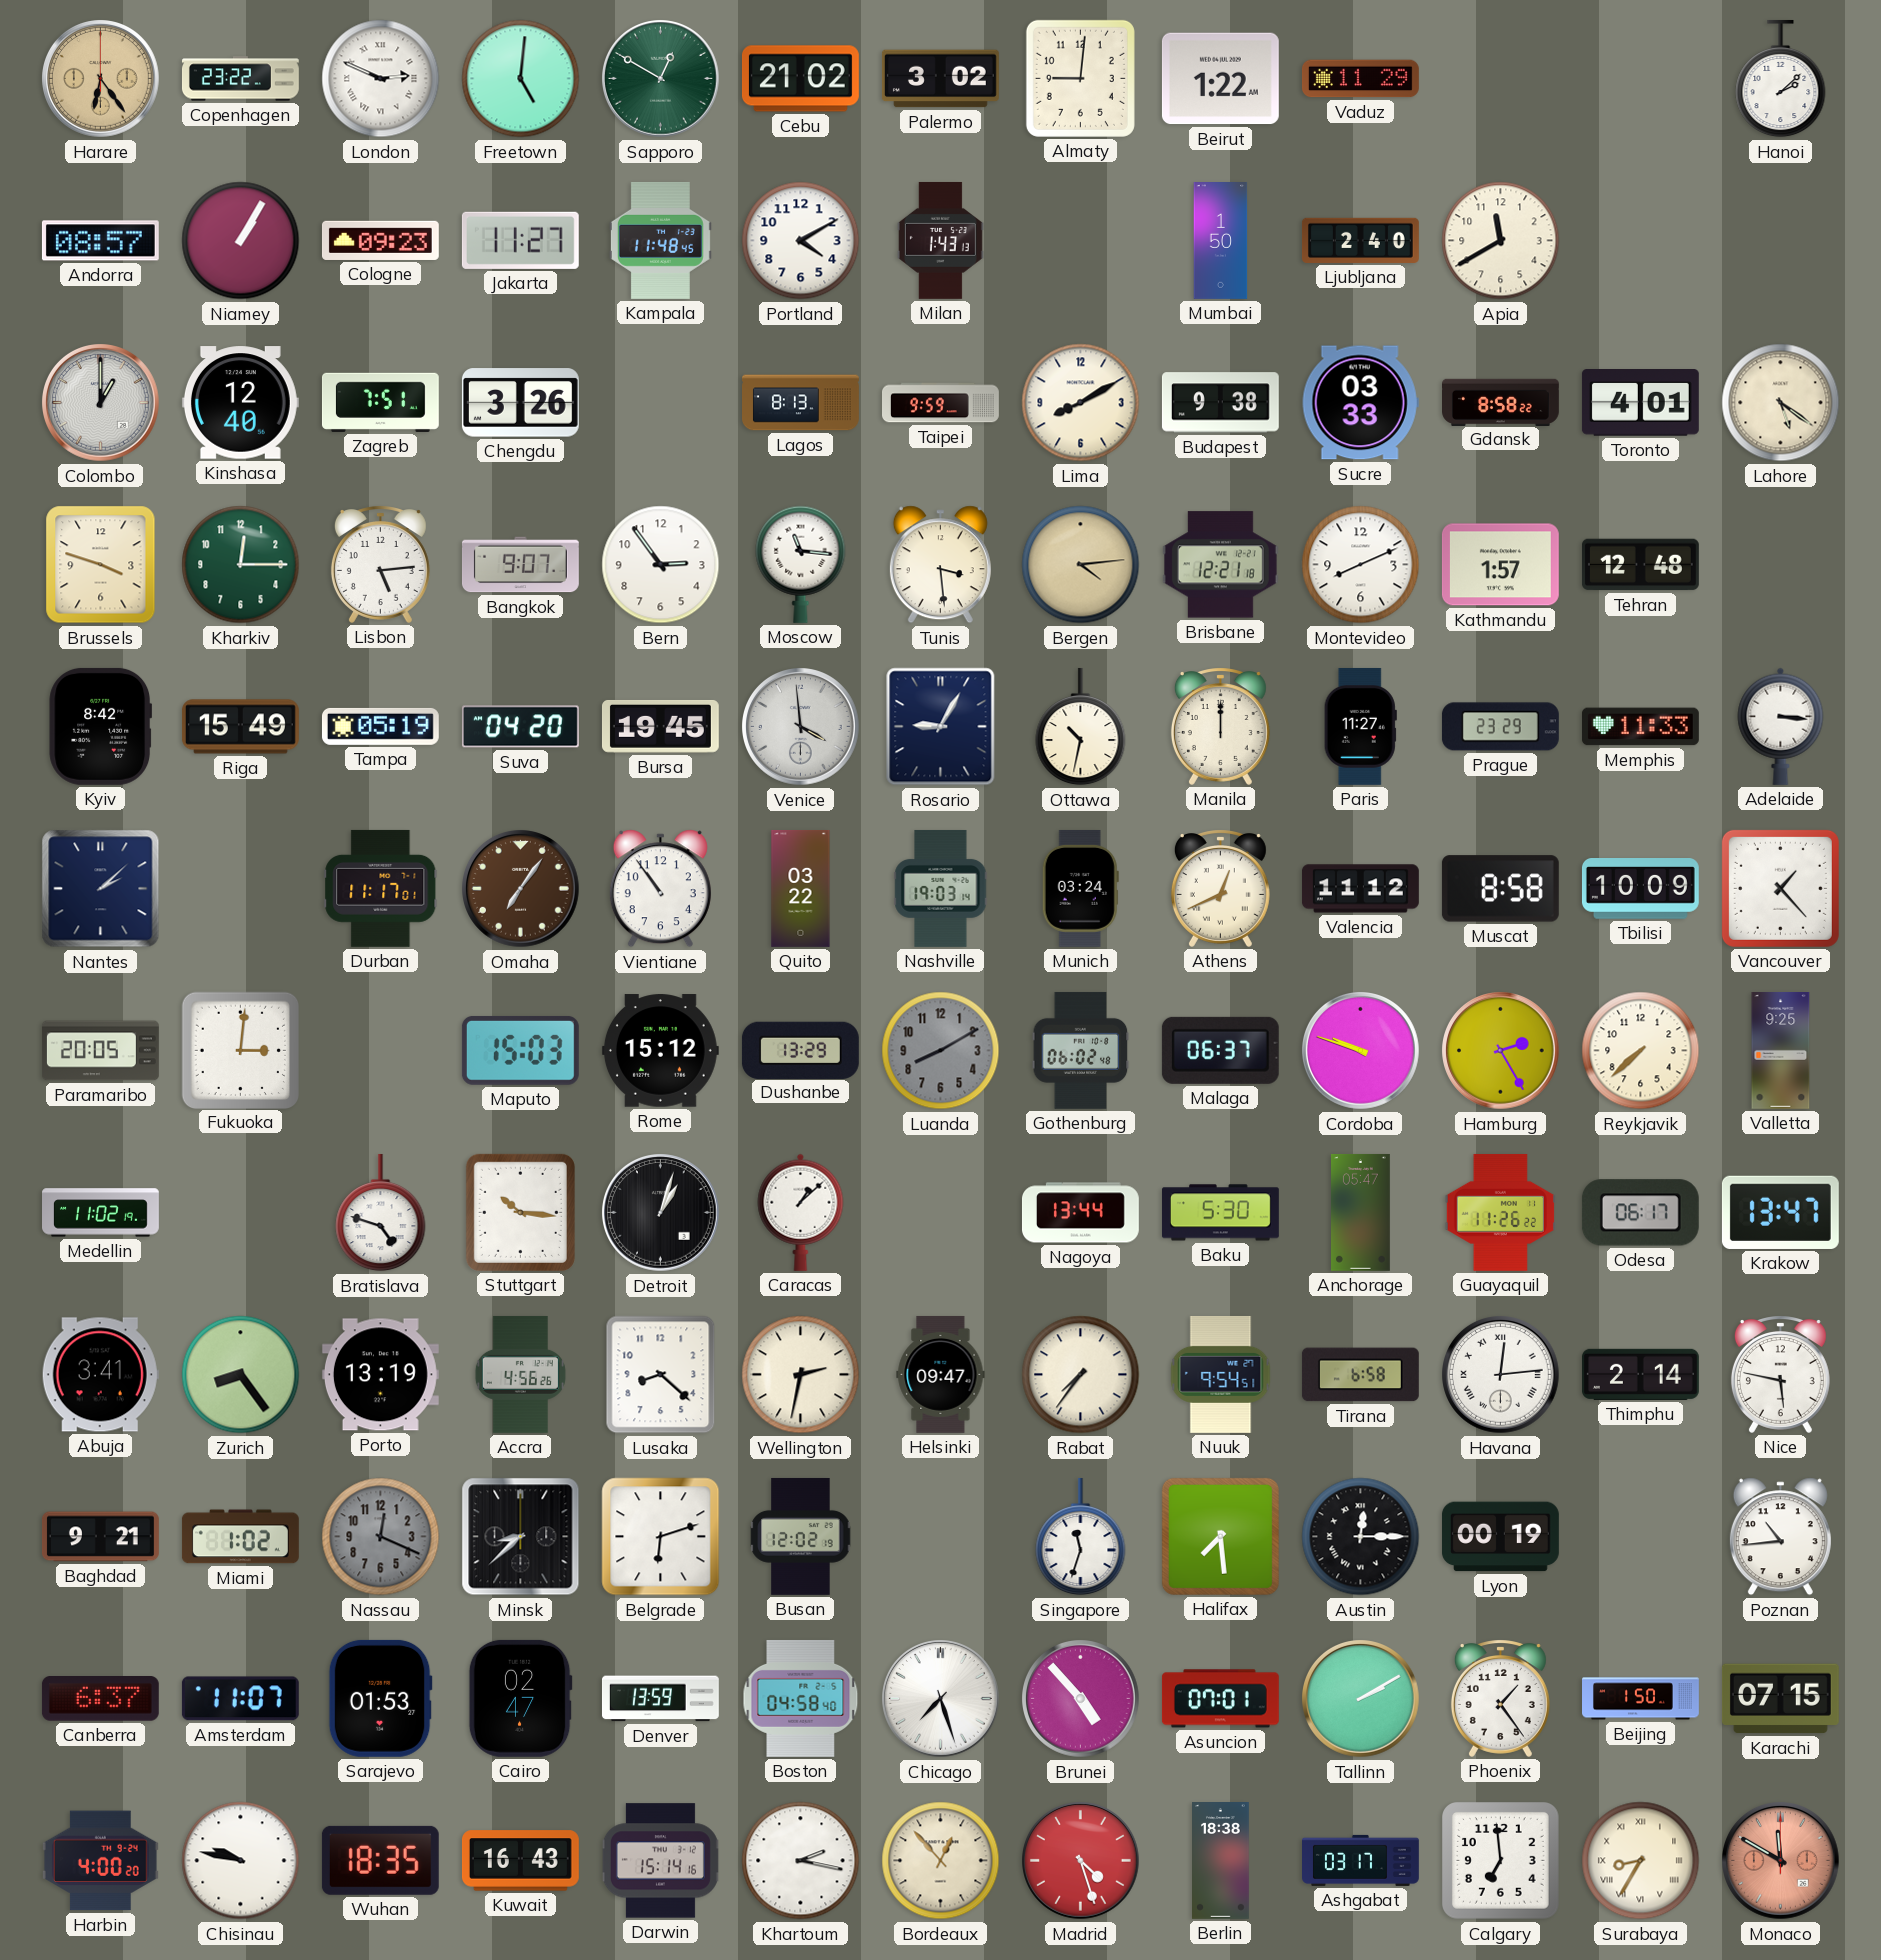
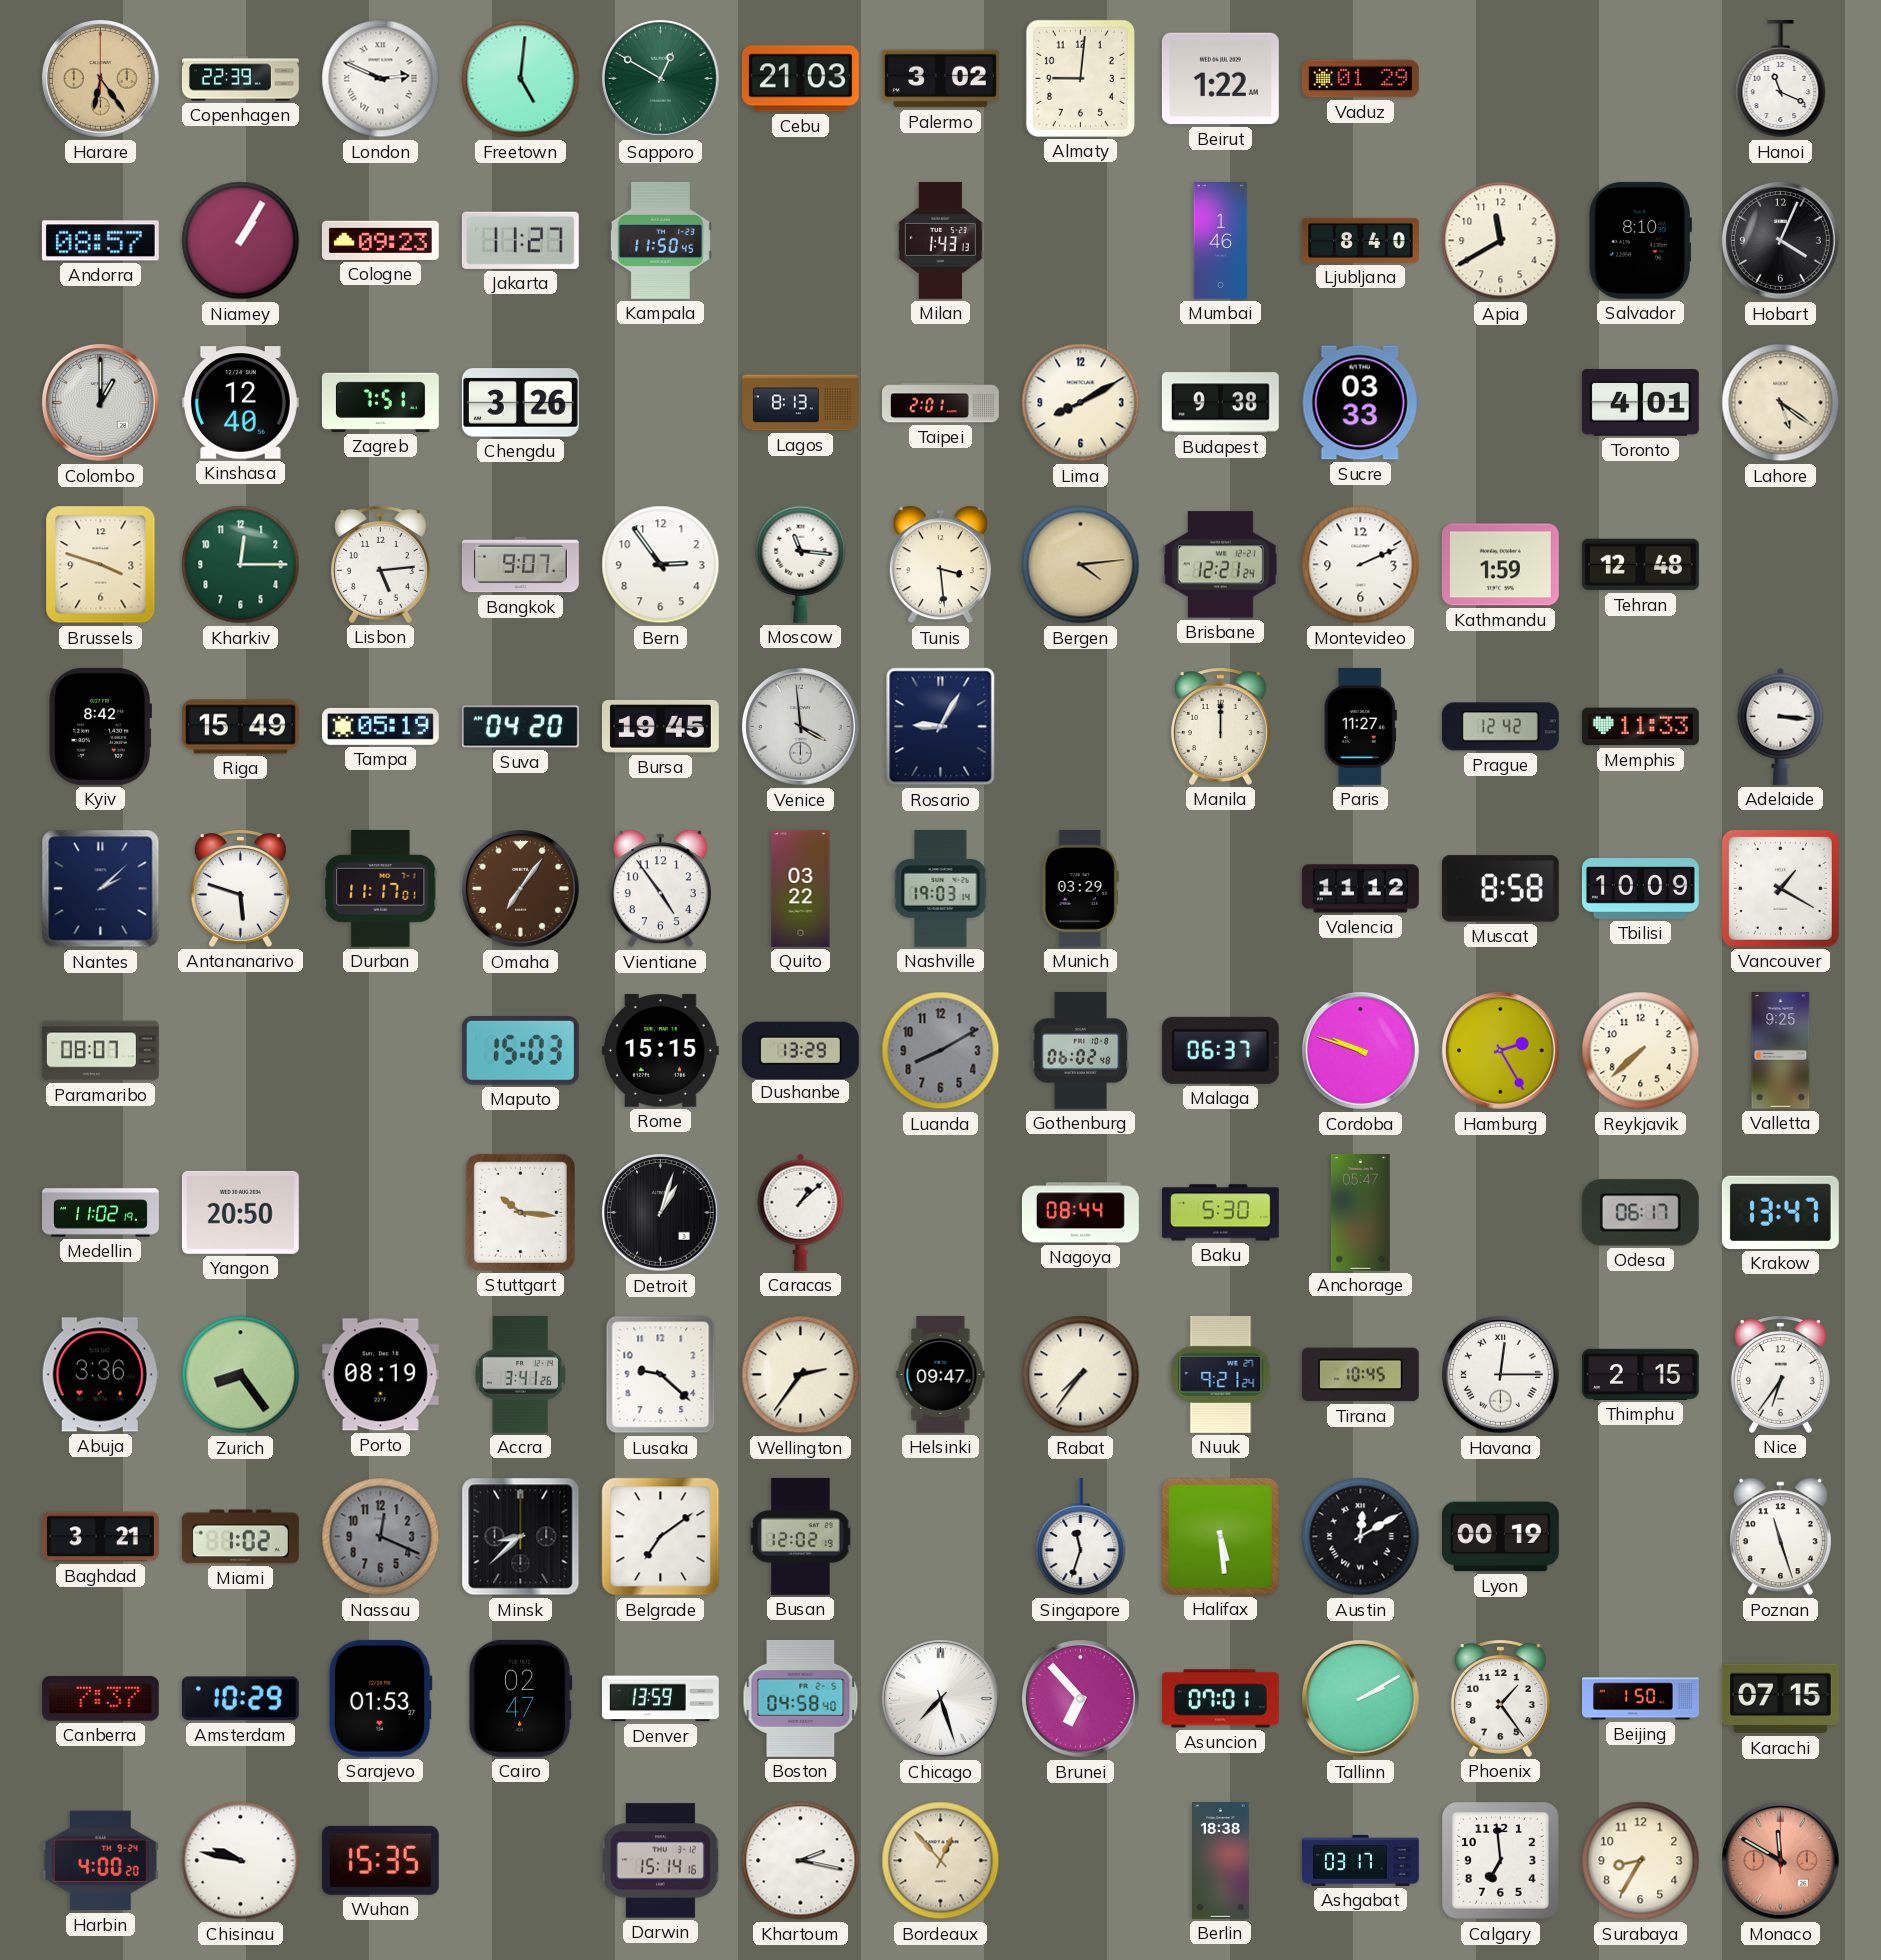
Copenhagen: 23:22 -> 22:39 (240, 79)
Cebu: 21:02 -> 21:03 (800, 79)
Vaduz: 11:29 -> 01:29 (1360, 79)
Hanoi: 2:08 -> 11:19 (1781, 79)
Kampala: 11:48 -> 11:50 (660, 240)
Portland: 4:10 -> none (801, 241)
Mumbai: 1:50 -> 1:46 (1221, 241)
Ljubljana: 2:40 -> 8:40 (1360, 240)
Salvador: none -> 8:10 (1640, 240)
Hobart: none -> 4:04 (1781, 241)
Taipei: 9:59 -> 2:01 (941, 403)
Gdansk: 8:58 -> none (1501, 402)
Brisbane: 12:21:18 -> 12:21:24 (1220, 565)
Montevideo: 8:11 -> 2:11 (1361, 565)
Kathmandu: 1:57 -> 1:59 (1500, 565)
Ottawa: 10:32 -> none (1081, 727)
Prague: 23:29 -> 12:42 (1500, 727)
Antananarivo: none -> 5:48 (240, 888)
Vientiane: 10:54 -> 4:54 (660, 889)
Munich: 03:24 -> 03:29 (1080, 888)
Athens: 12:41 -> none (1220, 888)
Vancouver: 1:23 -> 1:20 (1780, 888)
Paramaribo: 20:05 -> 08:07 (100, 1051)
Fukuoka: 3:01 -> none (240, 1050)
Rome: 15:12 -> 15:15 (660, 1051)
Yangon: none -> 20:50 (240, 1212)
Bratislava: 4:48 -> none (381, 1213)
Nagoya: 13:44 -> 08:44 (1080, 1213)
Guayaquil: 11:26 -> none (1500, 1212)
Abuja: 3:41 -> 3:36 (100, 1375)
Porto: 13:19 -> 08:19 (380, 1375)
Accra: 4:56 -> 3:41 (520, 1374)
Lusaka: 8:22 -> 9:22 (661, 1375)
Wellington: 2:32 -> 2:36 (801, 1375)
Nuuk: 9:54 -> 9:21 (1221, 1374)
Tirana: 6:58 -> 10:45 (1360, 1375)
Havana: 12:14 -> 12:15 (1501, 1375)
Thimphu: 2:14 -> 2:15 (1640, 1374)
Nice: 5:47 -> 6:36 (1780, 1374)
Baghdad: 9:21 -> 3:21 (100, 1537)
Belgrade: 6:12 -> 7:09 (661, 1537)
Halifax: 7:29 -> 5:29 (1220, 1536)
Austin: 12:15 -> 12:10 (1361, 1537)
Poznan: 10:44 -> 11:27 (1780, 1537)
Canberra: 6:37 -> 7:37 (100, 1699)
Amsterdam: 11:07 -> 10:29 (240, 1699)
Brunei: 4:53 -> 6:53 (1081, 1699)
Wuhan: 18:35 -> 15:35 (380, 1860)
Kuwait: 16:43 -> none (520, 1861)
Madrid: 4:27 -> none (1081, 1861)
Surabaya numerals: Roman -> Arabic (1641, 1861)
